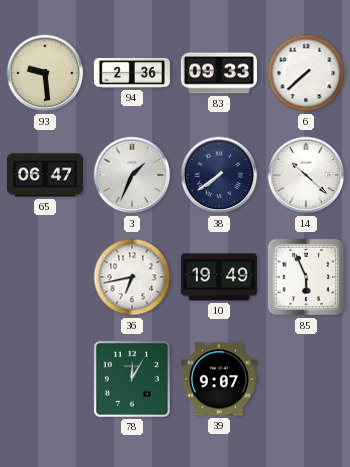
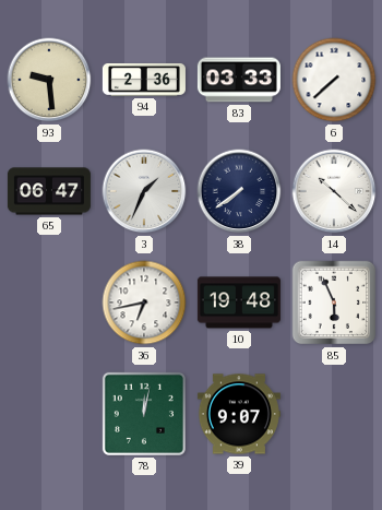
83: 09:33 -> 03:33 (239, 80)
10: 19:49 -> 19:48 (239, 303)
78: 12:05 -> 12:02 (144, 414)
